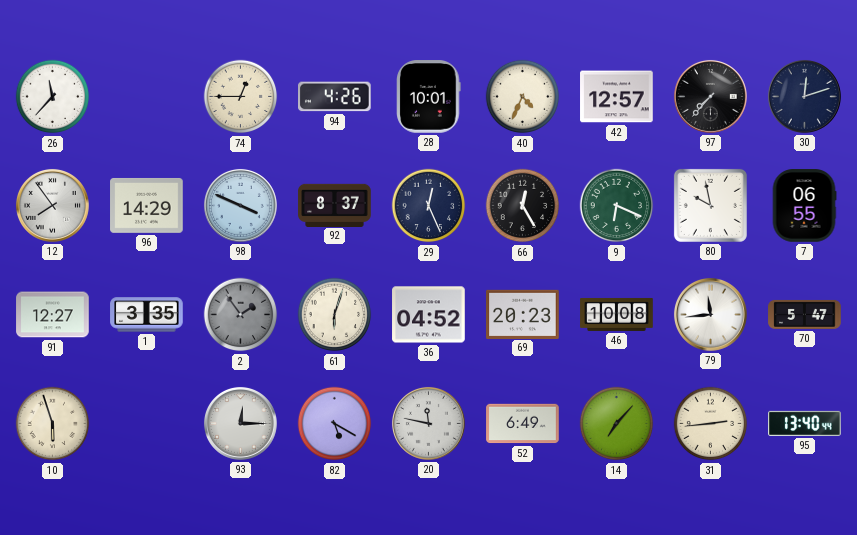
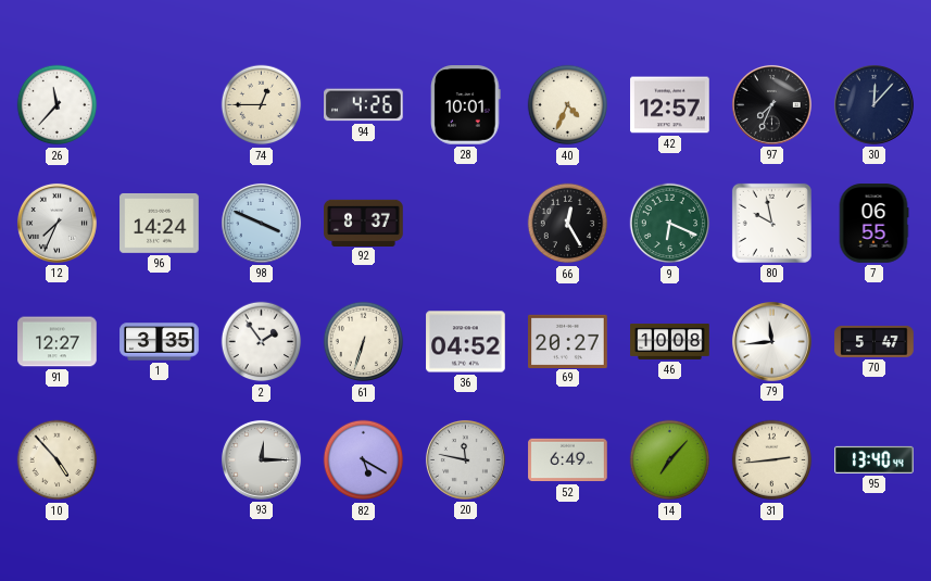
97: 7:37 -> 7:34 (771, 104)
30: 12:12 -> 12:07 (873, 104)
12: 7:54 -> 7:34 (56, 223)
96: 14:29 -> 14:24 (160, 223)
29: 12:26 -> none (429, 206)
2 dial: grey -> white (262, 342)
61: 6:03 -> 6:33 (364, 342)
69: 20:23 -> 20:27 (568, 341)
10: 5:57 -> 4:53 (58, 460)
